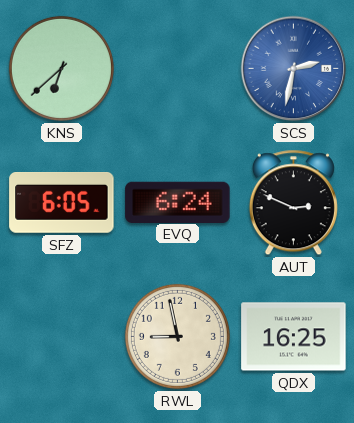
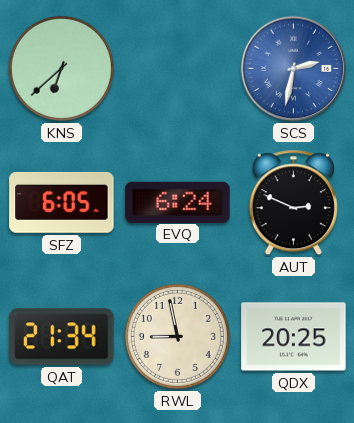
QAT: none -> 21:34 (62, 337)
QDX: 16:25 -> 20:25 (294, 337)
